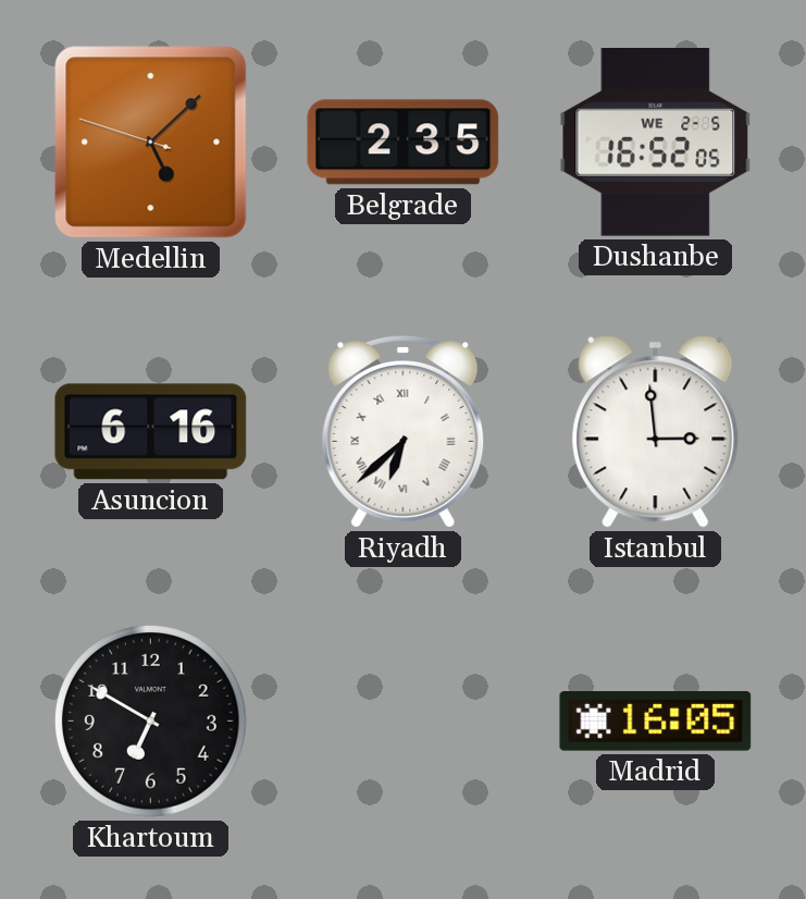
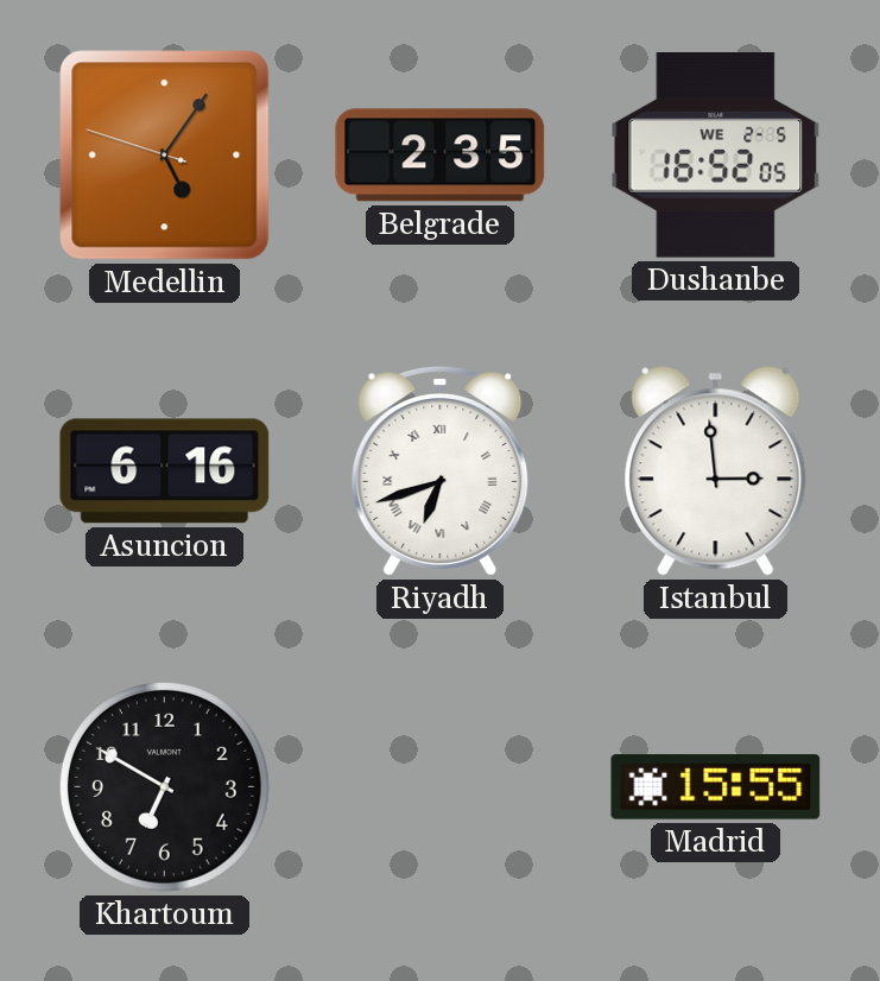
Medellin: 5:07 -> 5:05 (165, 156)
Riyadh: 6:38 -> 6:42 (441, 471)
Madrid: 16:05 -> 15:55 (716, 787)
